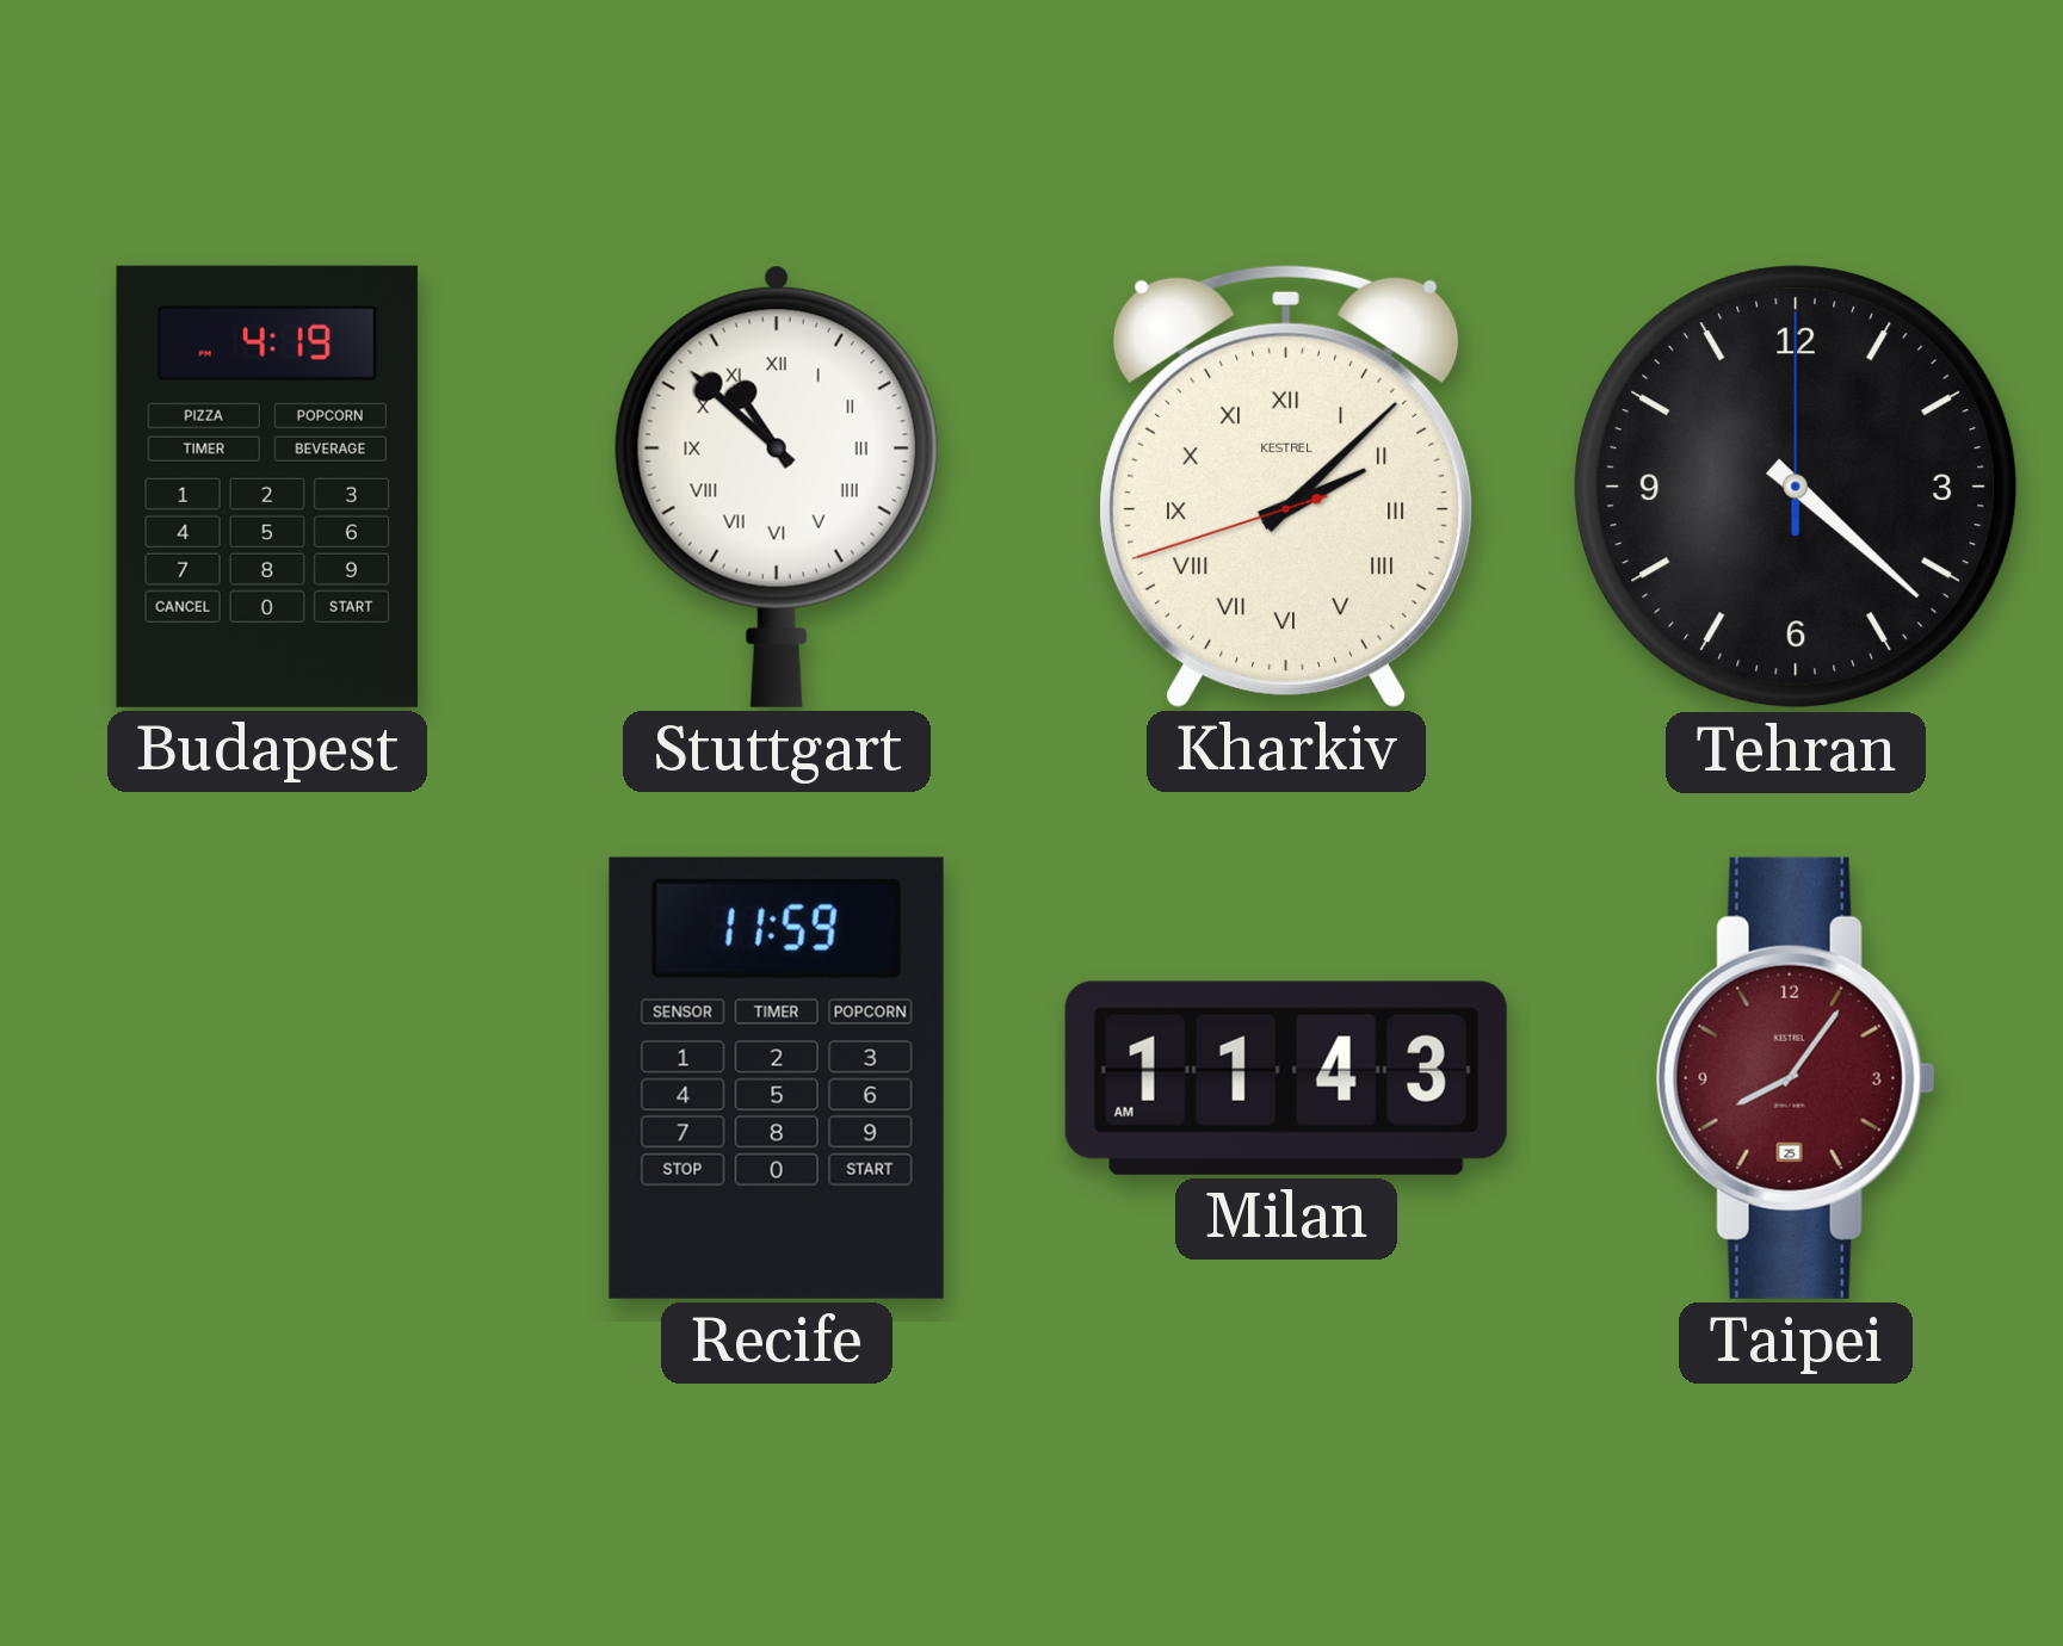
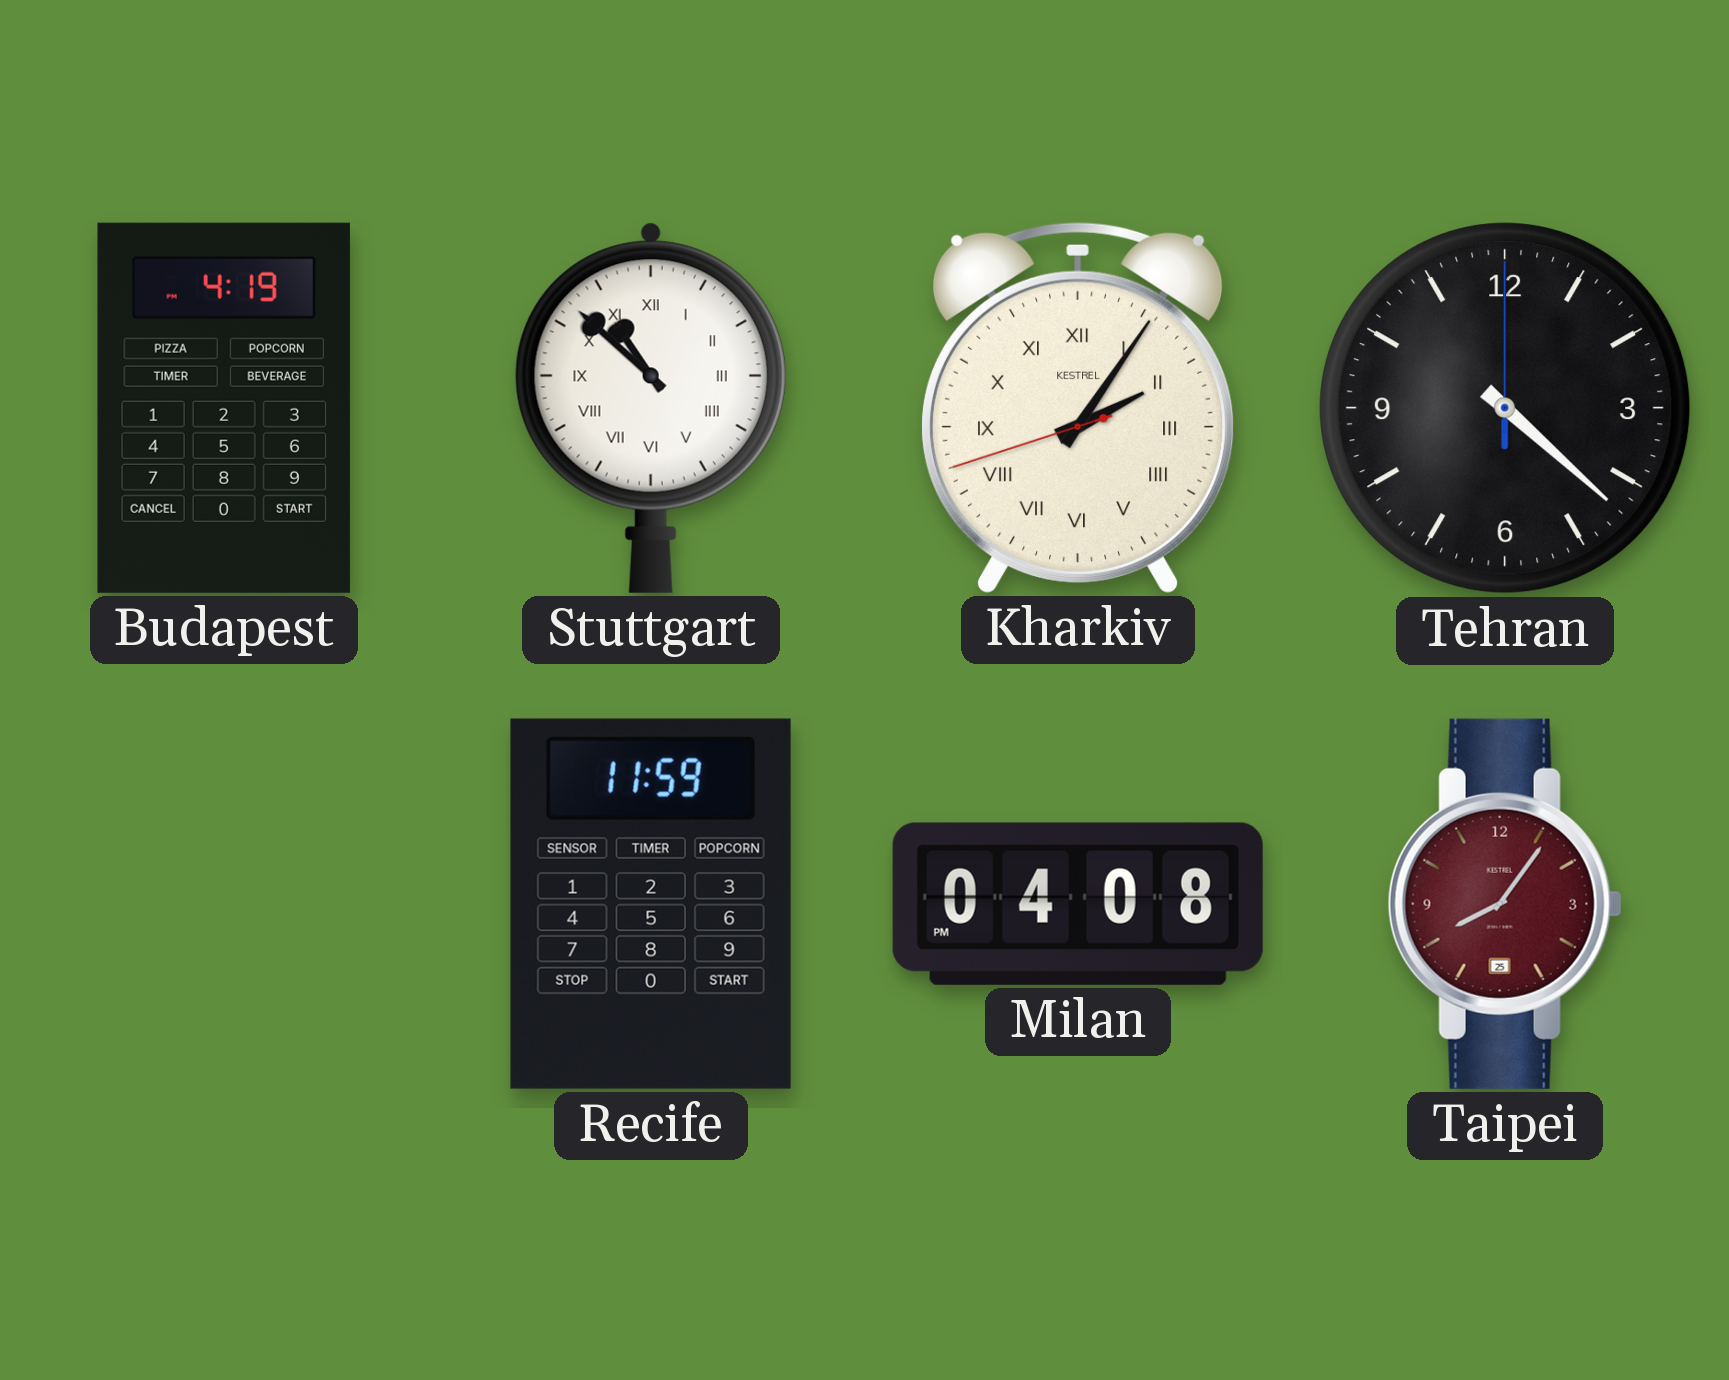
Kharkiv: 2:07 -> 2:05 (1078, 407)
Milan: 11:43 -> 04:08 (1078, 904)
